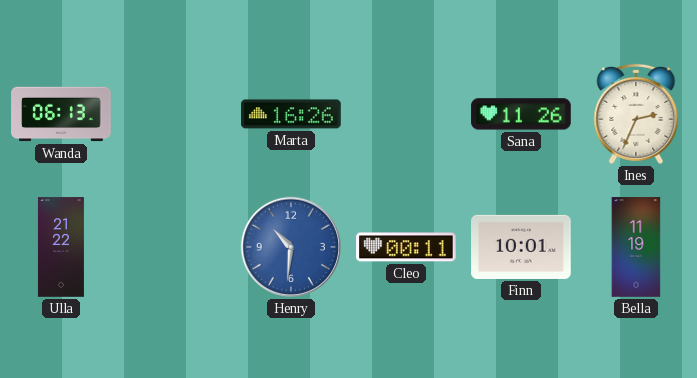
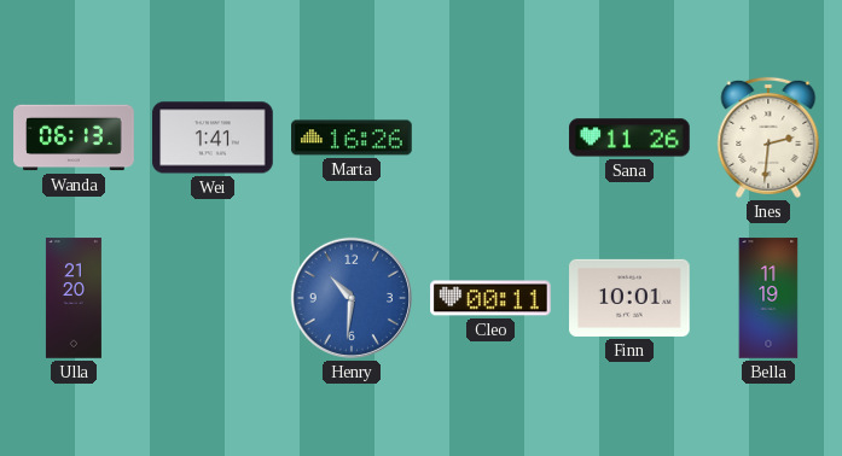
Wei: none -> 1:41 (213, 138)
Ines: 2:34 -> 2:31 (768, 138)
Ulla: 21:22 -> 21:20 (74, 298)
